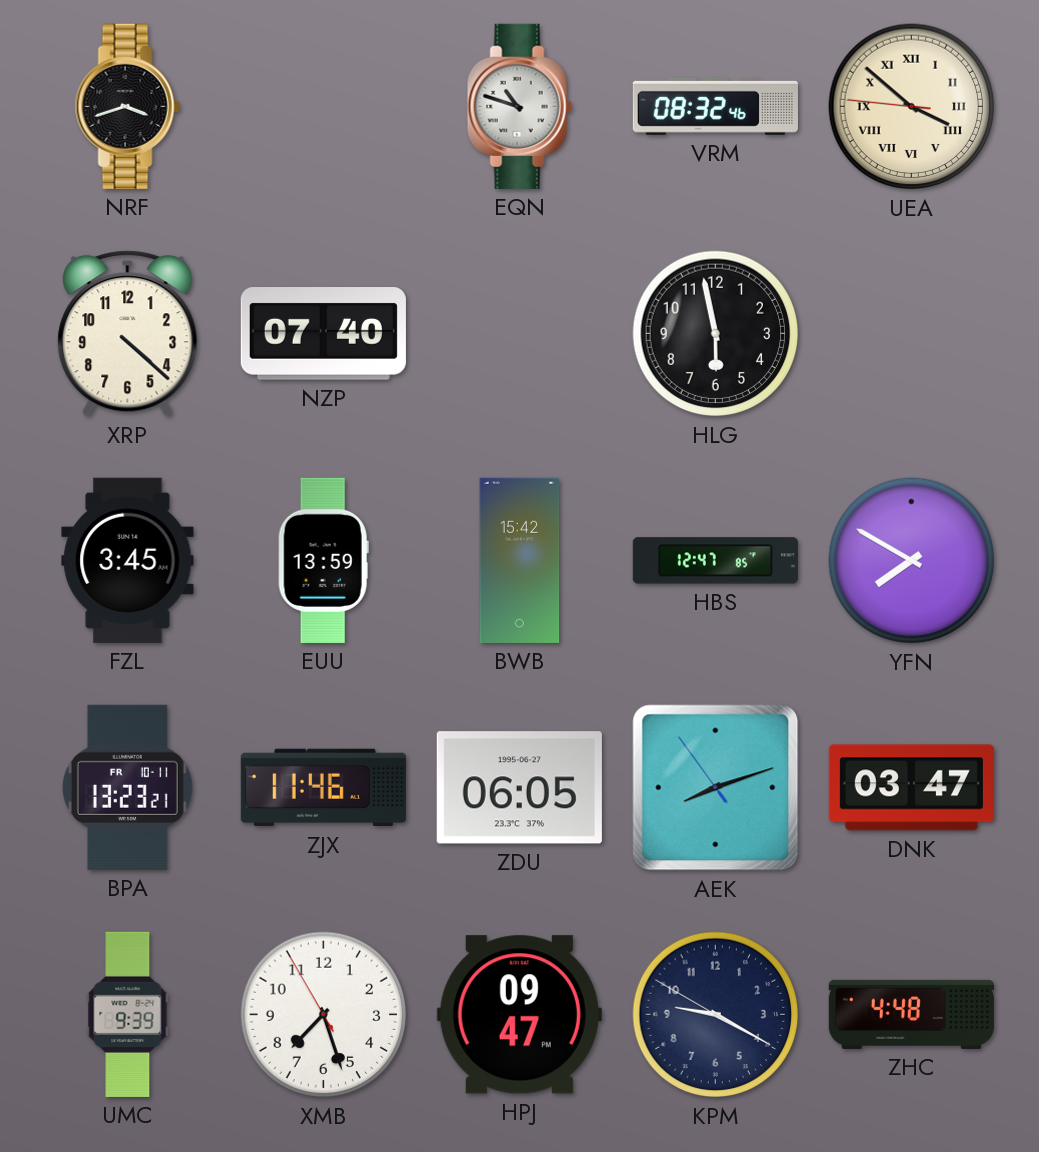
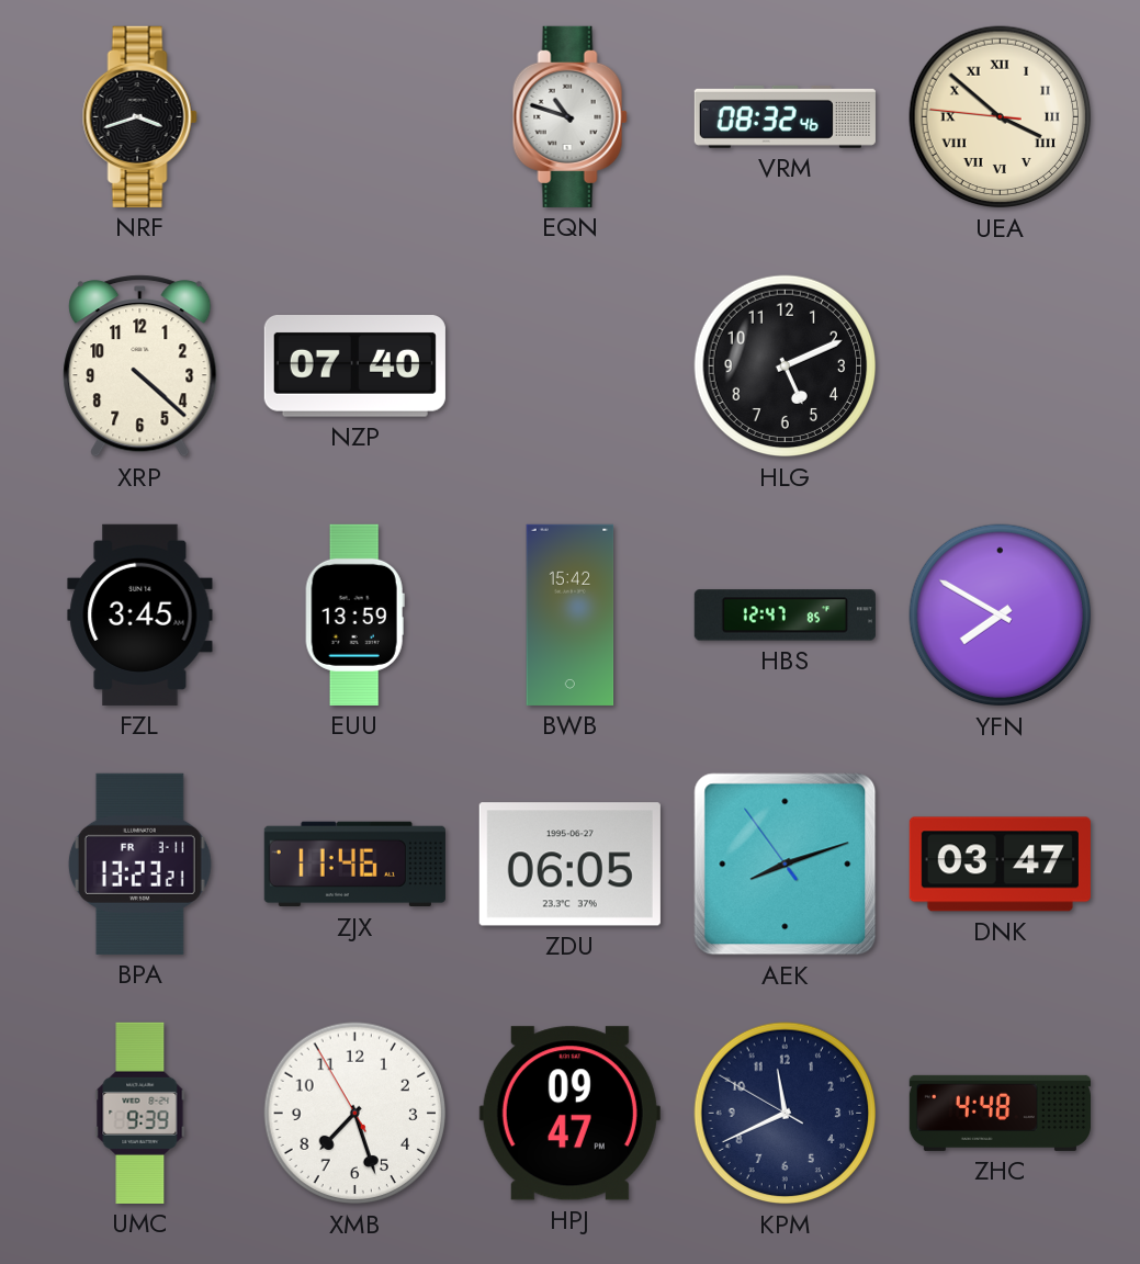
HLG: 5:58 -> 5:11 (786, 366)
BPA date: FR 10-11 -> FR 3-11 (139, 864)
KPM: 9:19 -> 11:40 (786, 1114)
